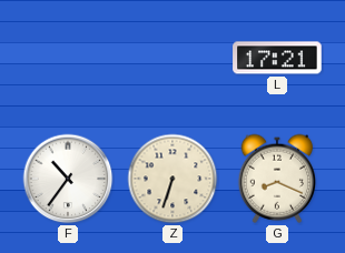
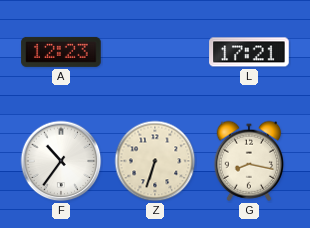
A: none -> 12:23 (61, 52)
G: 8:19 -> 8:17 (249, 161)
